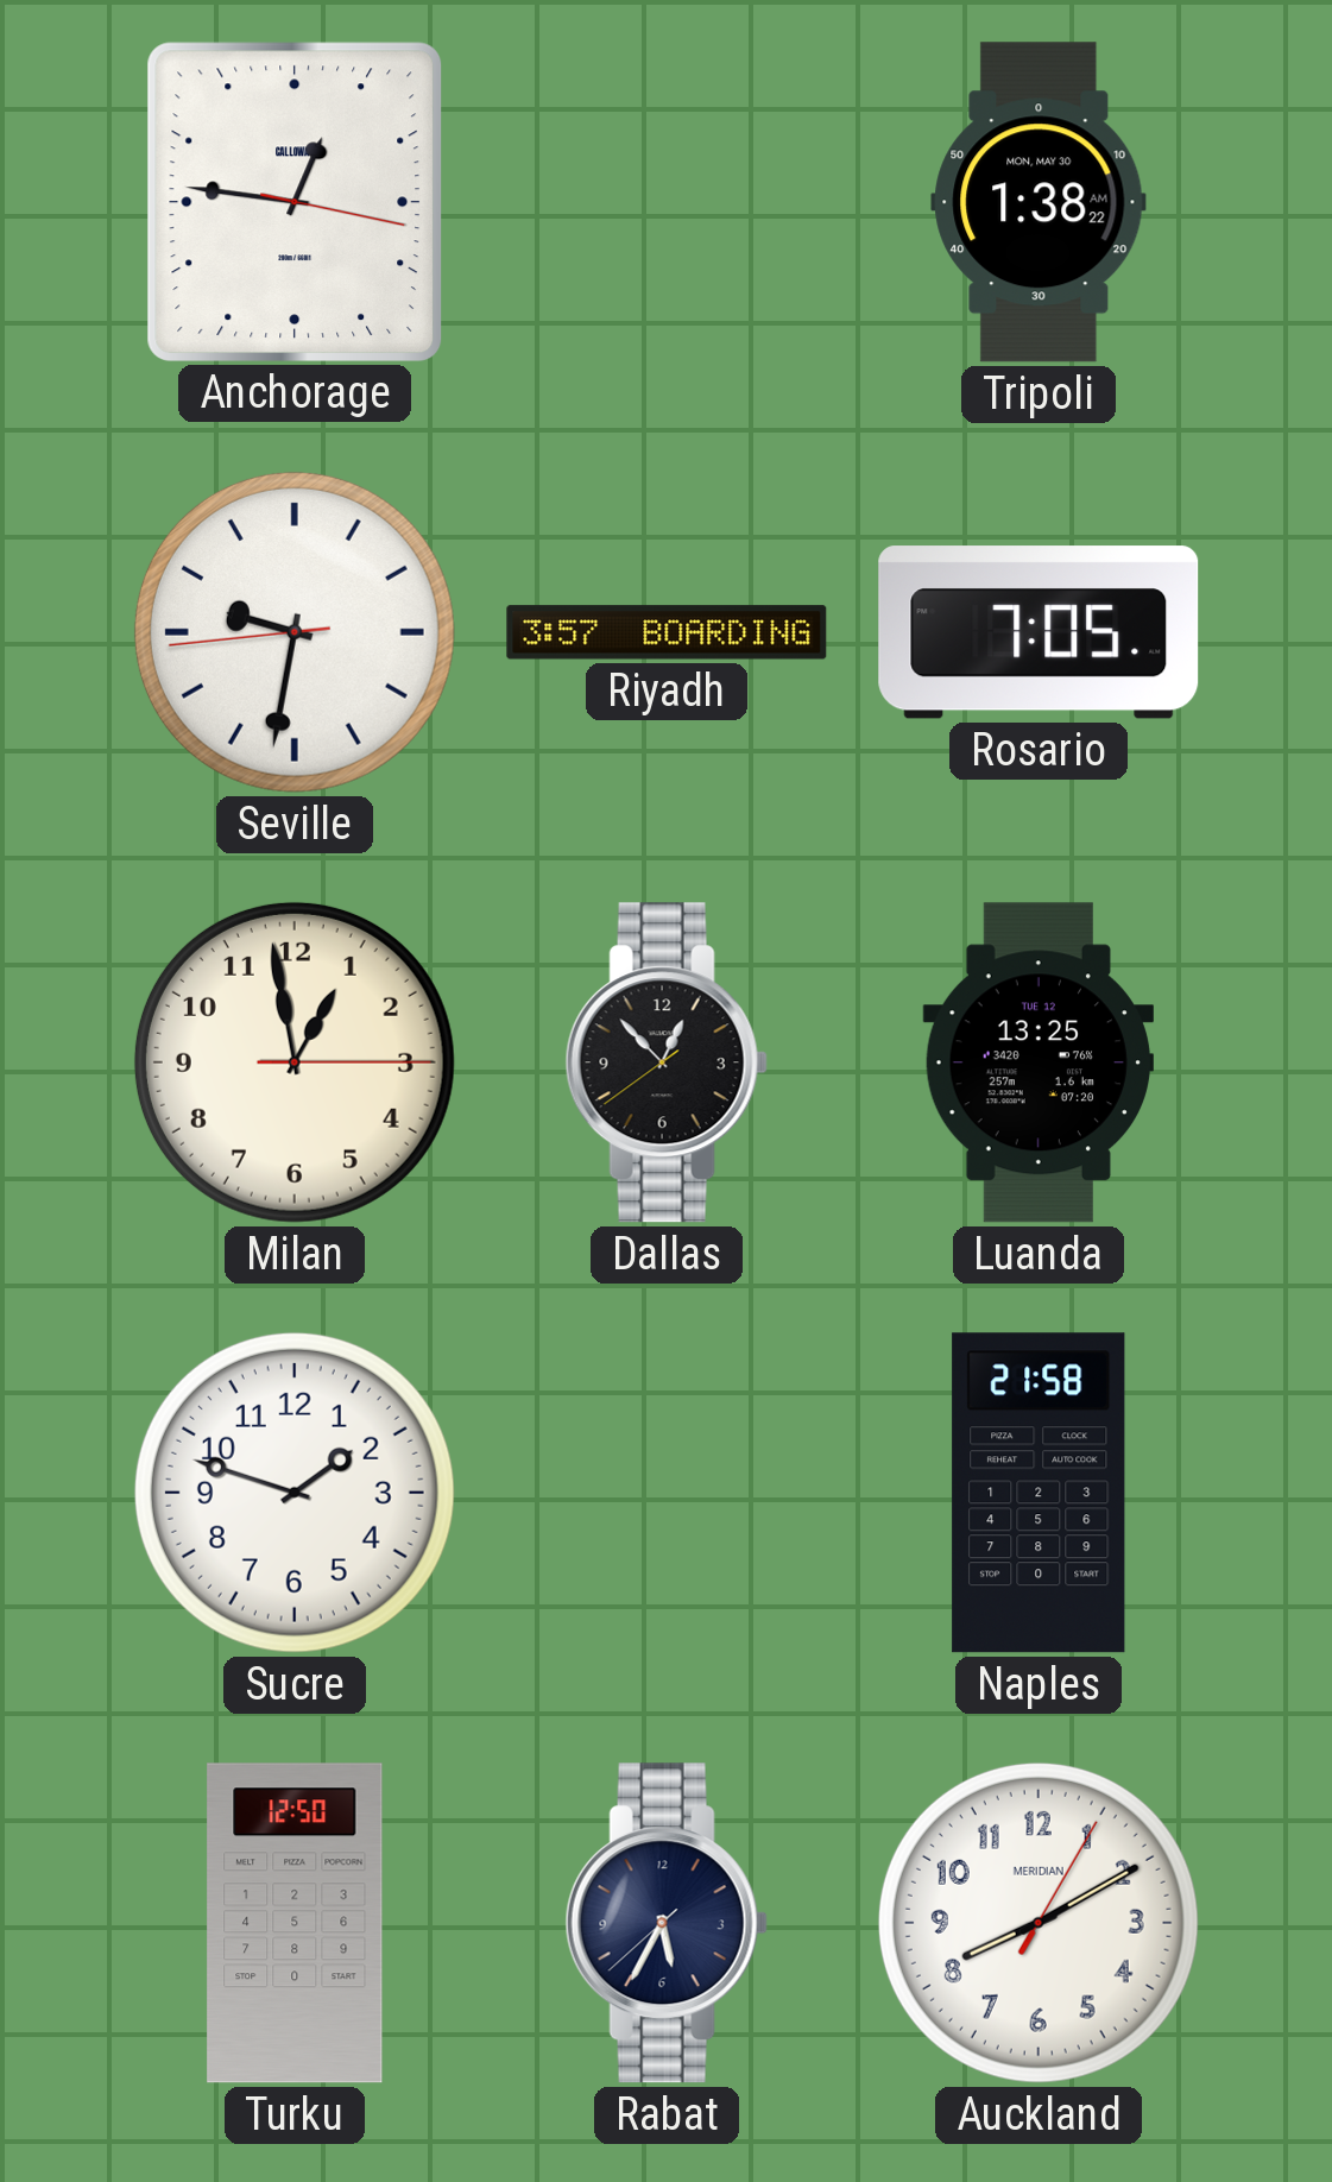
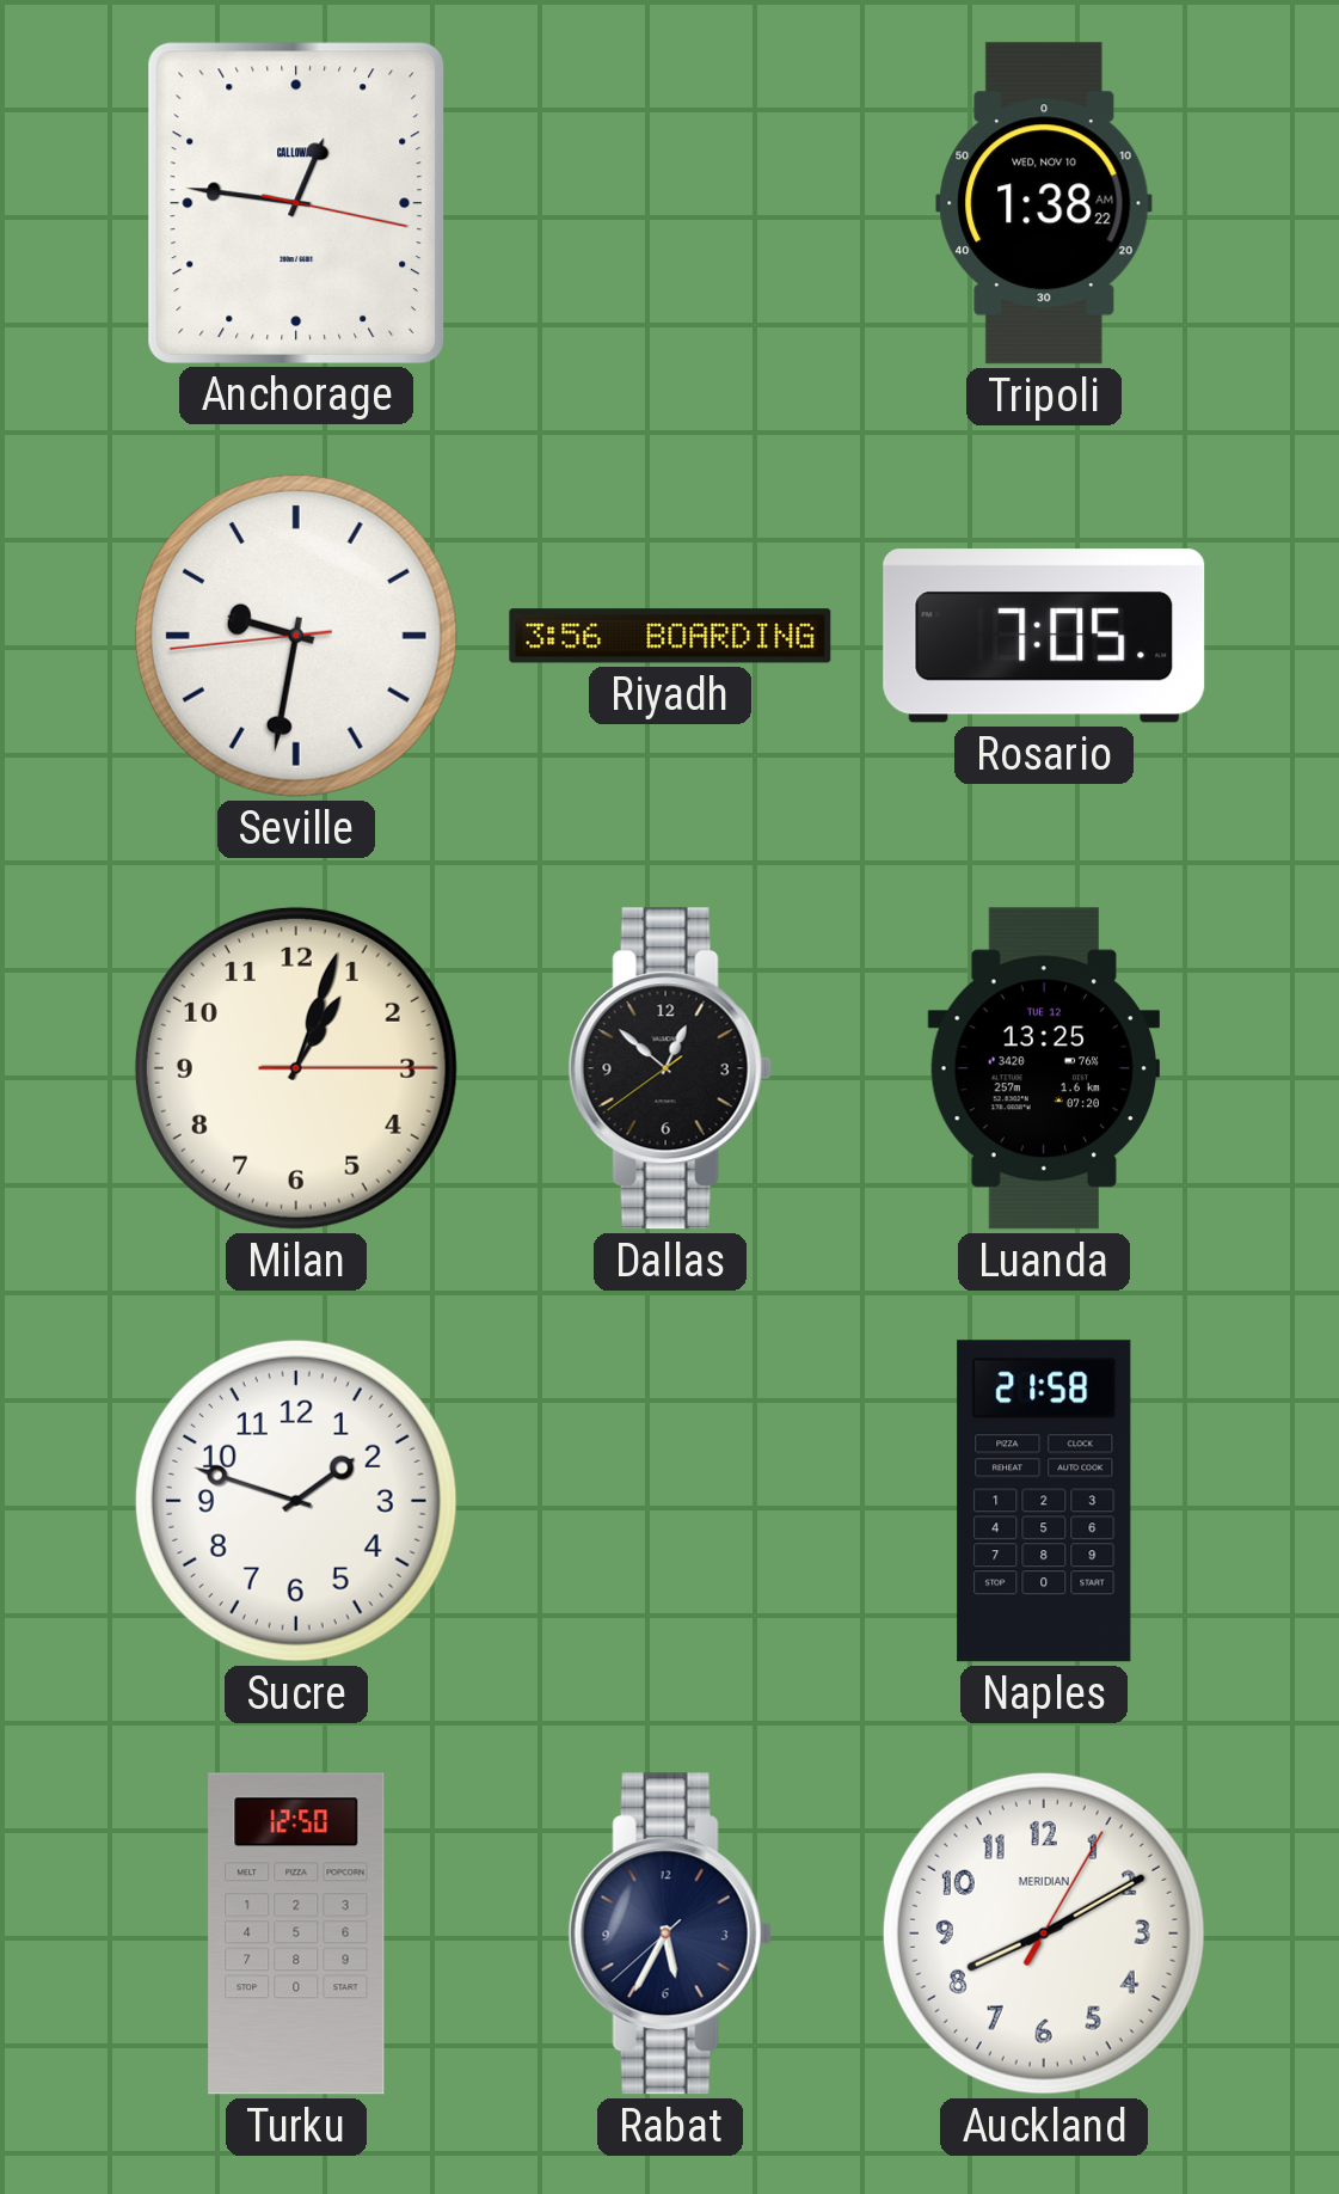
Tripoli date: MON, MAY 30 -> WED, NOV 10 (1044, 203)
Riyadh: 3:57 -> 3:56 (670, 636)
Milan: 12:58 -> 1:03 (296, 1068)
Dallas: 12:52 -> 12:51 (670, 1068)
